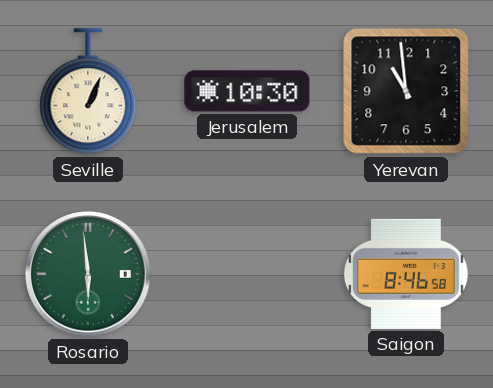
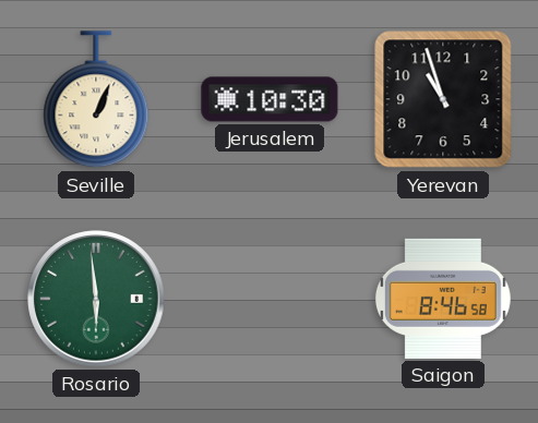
Yerevan: 10:59 -> 10:57 (443, 99)
